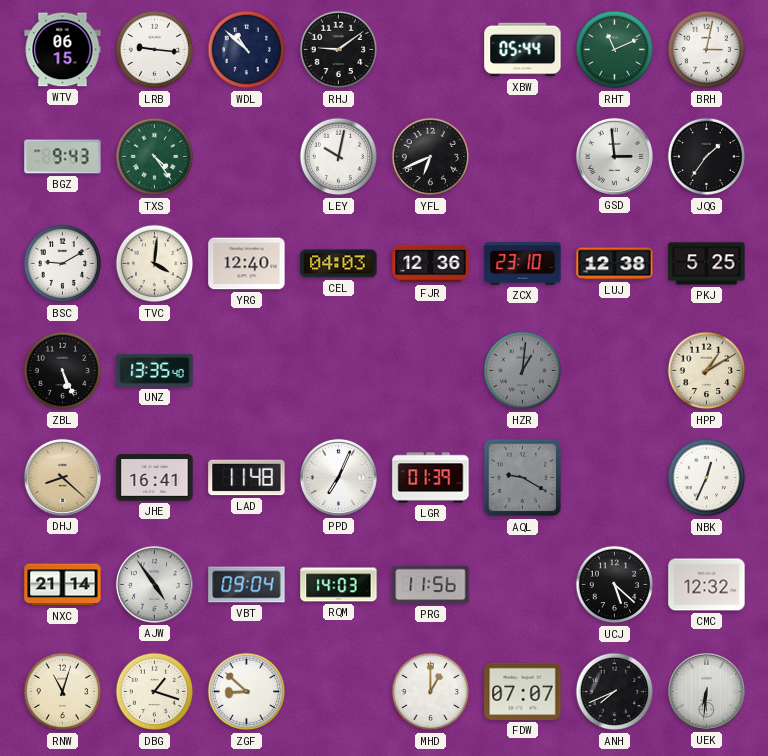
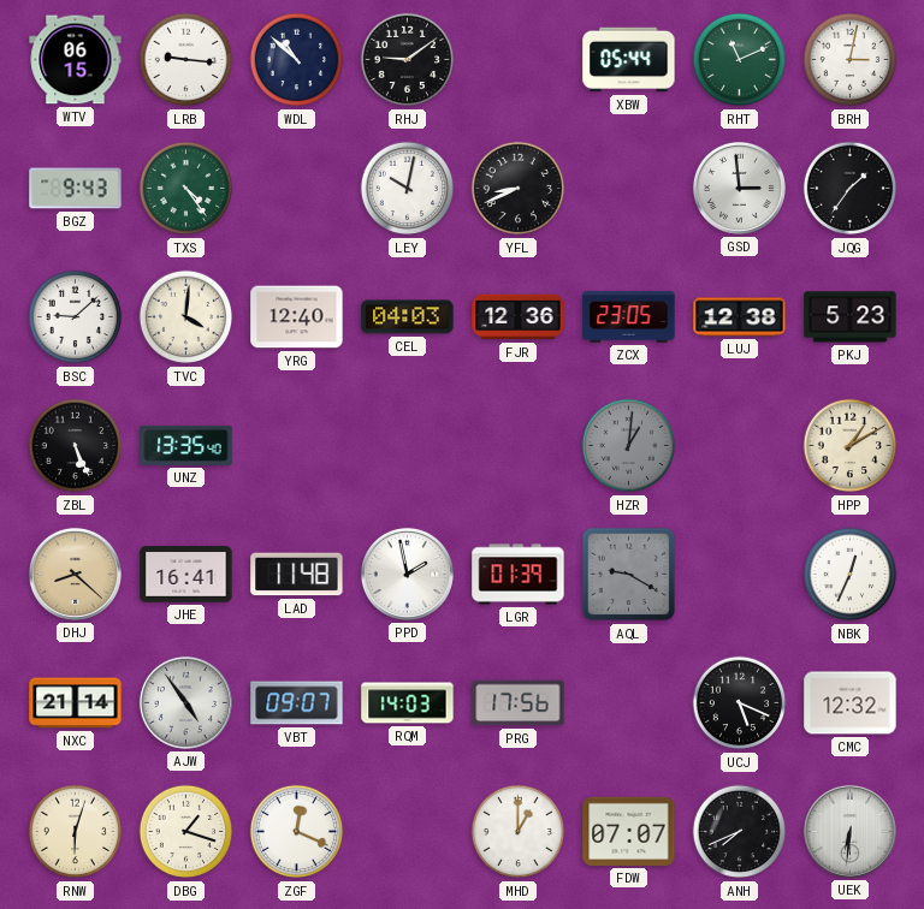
YFL: 6:41 -> 8:41 (519, 189)
BSC: 9:10 -> 9:08 (76, 317)
ZCX: 23:10 -> 23:05 (629, 317)
PKJ: 5:25 -> 5:23 (851, 317)
PPD: 7:04 -> 1:58 (407, 574)
VBT: 09:04 -> 09:07 (297, 703)
PRG: 11:56 -> 17:56 (519, 703)
UCJ: 5:22 -> 5:19 (740, 703)
RNW: 11:03 -> 6:03 (76, 832)
ZGF: 8:52 -> 12:19 (297, 832)
